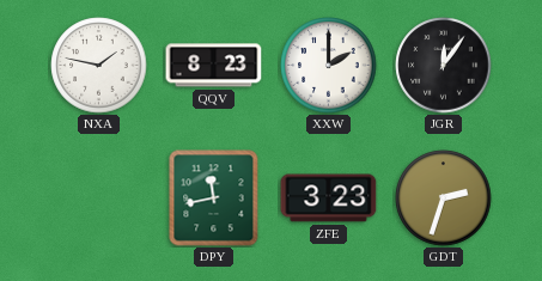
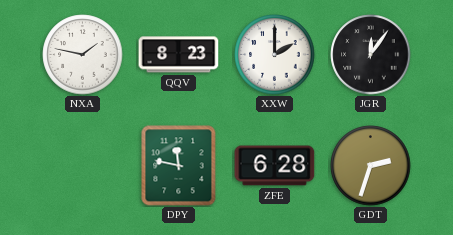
DPY: 11:43 -> 11:47 (179, 166)
ZFE: 3:23 -> 6:28 (275, 166)
